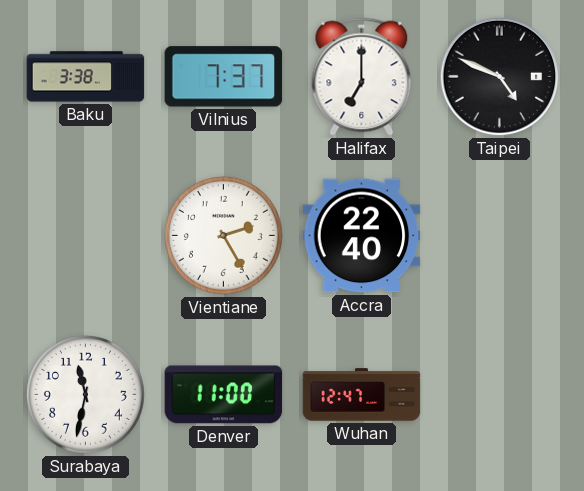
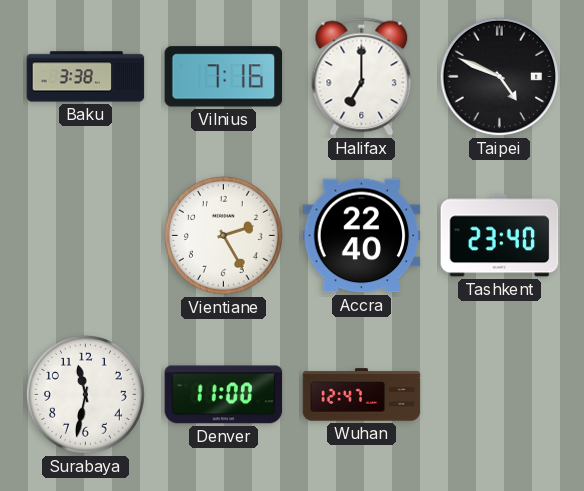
Vilnius: 7:37 -> 7:16 (224, 77)
Tashkent: none -> 23:40 (500, 236)
